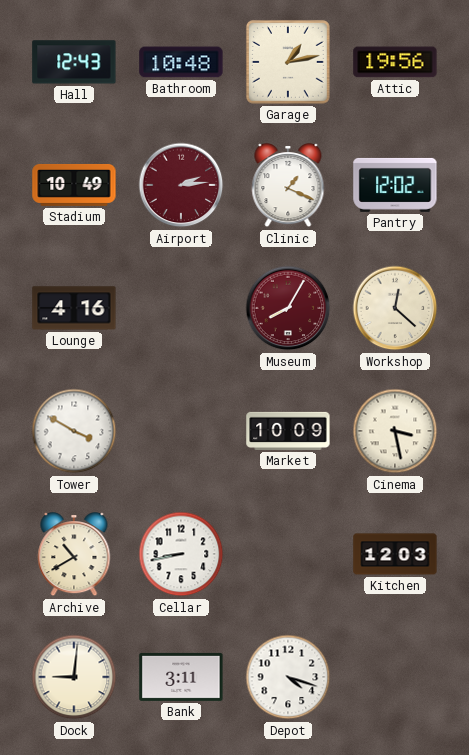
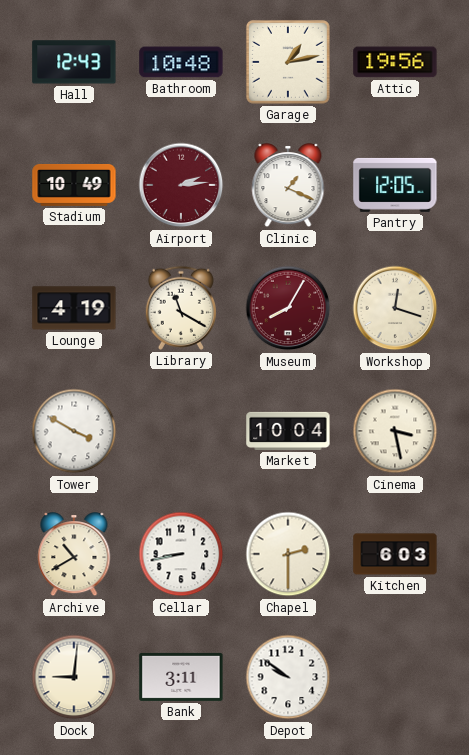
Pantry: 12:02 -> 12:05 (395, 185)
Lounge: 4:16 -> 4:19 (74, 308)
Library: none -> 11:20 (181, 308)
Workshop: 12:22 -> 12:18 (395, 308)
Market: 10:09 -> 10:04 (288, 431)
Chapel: none -> 2:30 (288, 554)
Kitchen: 12:03 -> 6:03 (395, 554)
Depot: 4:18 -> 9:51 (288, 677)
